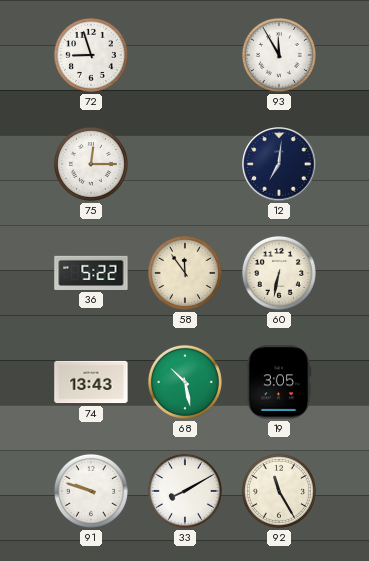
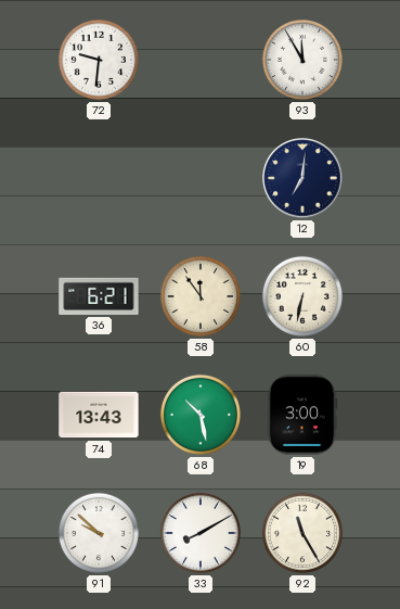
72: 8:57 -> 9:31 (99, 60)
75: 12:15 -> none (91, 164)
36: 5:22 -> 6:21 (99, 296)
19: 3:05 -> 3:00 (302, 415)
91: 9:48 -> 9:52 (99, 533)
